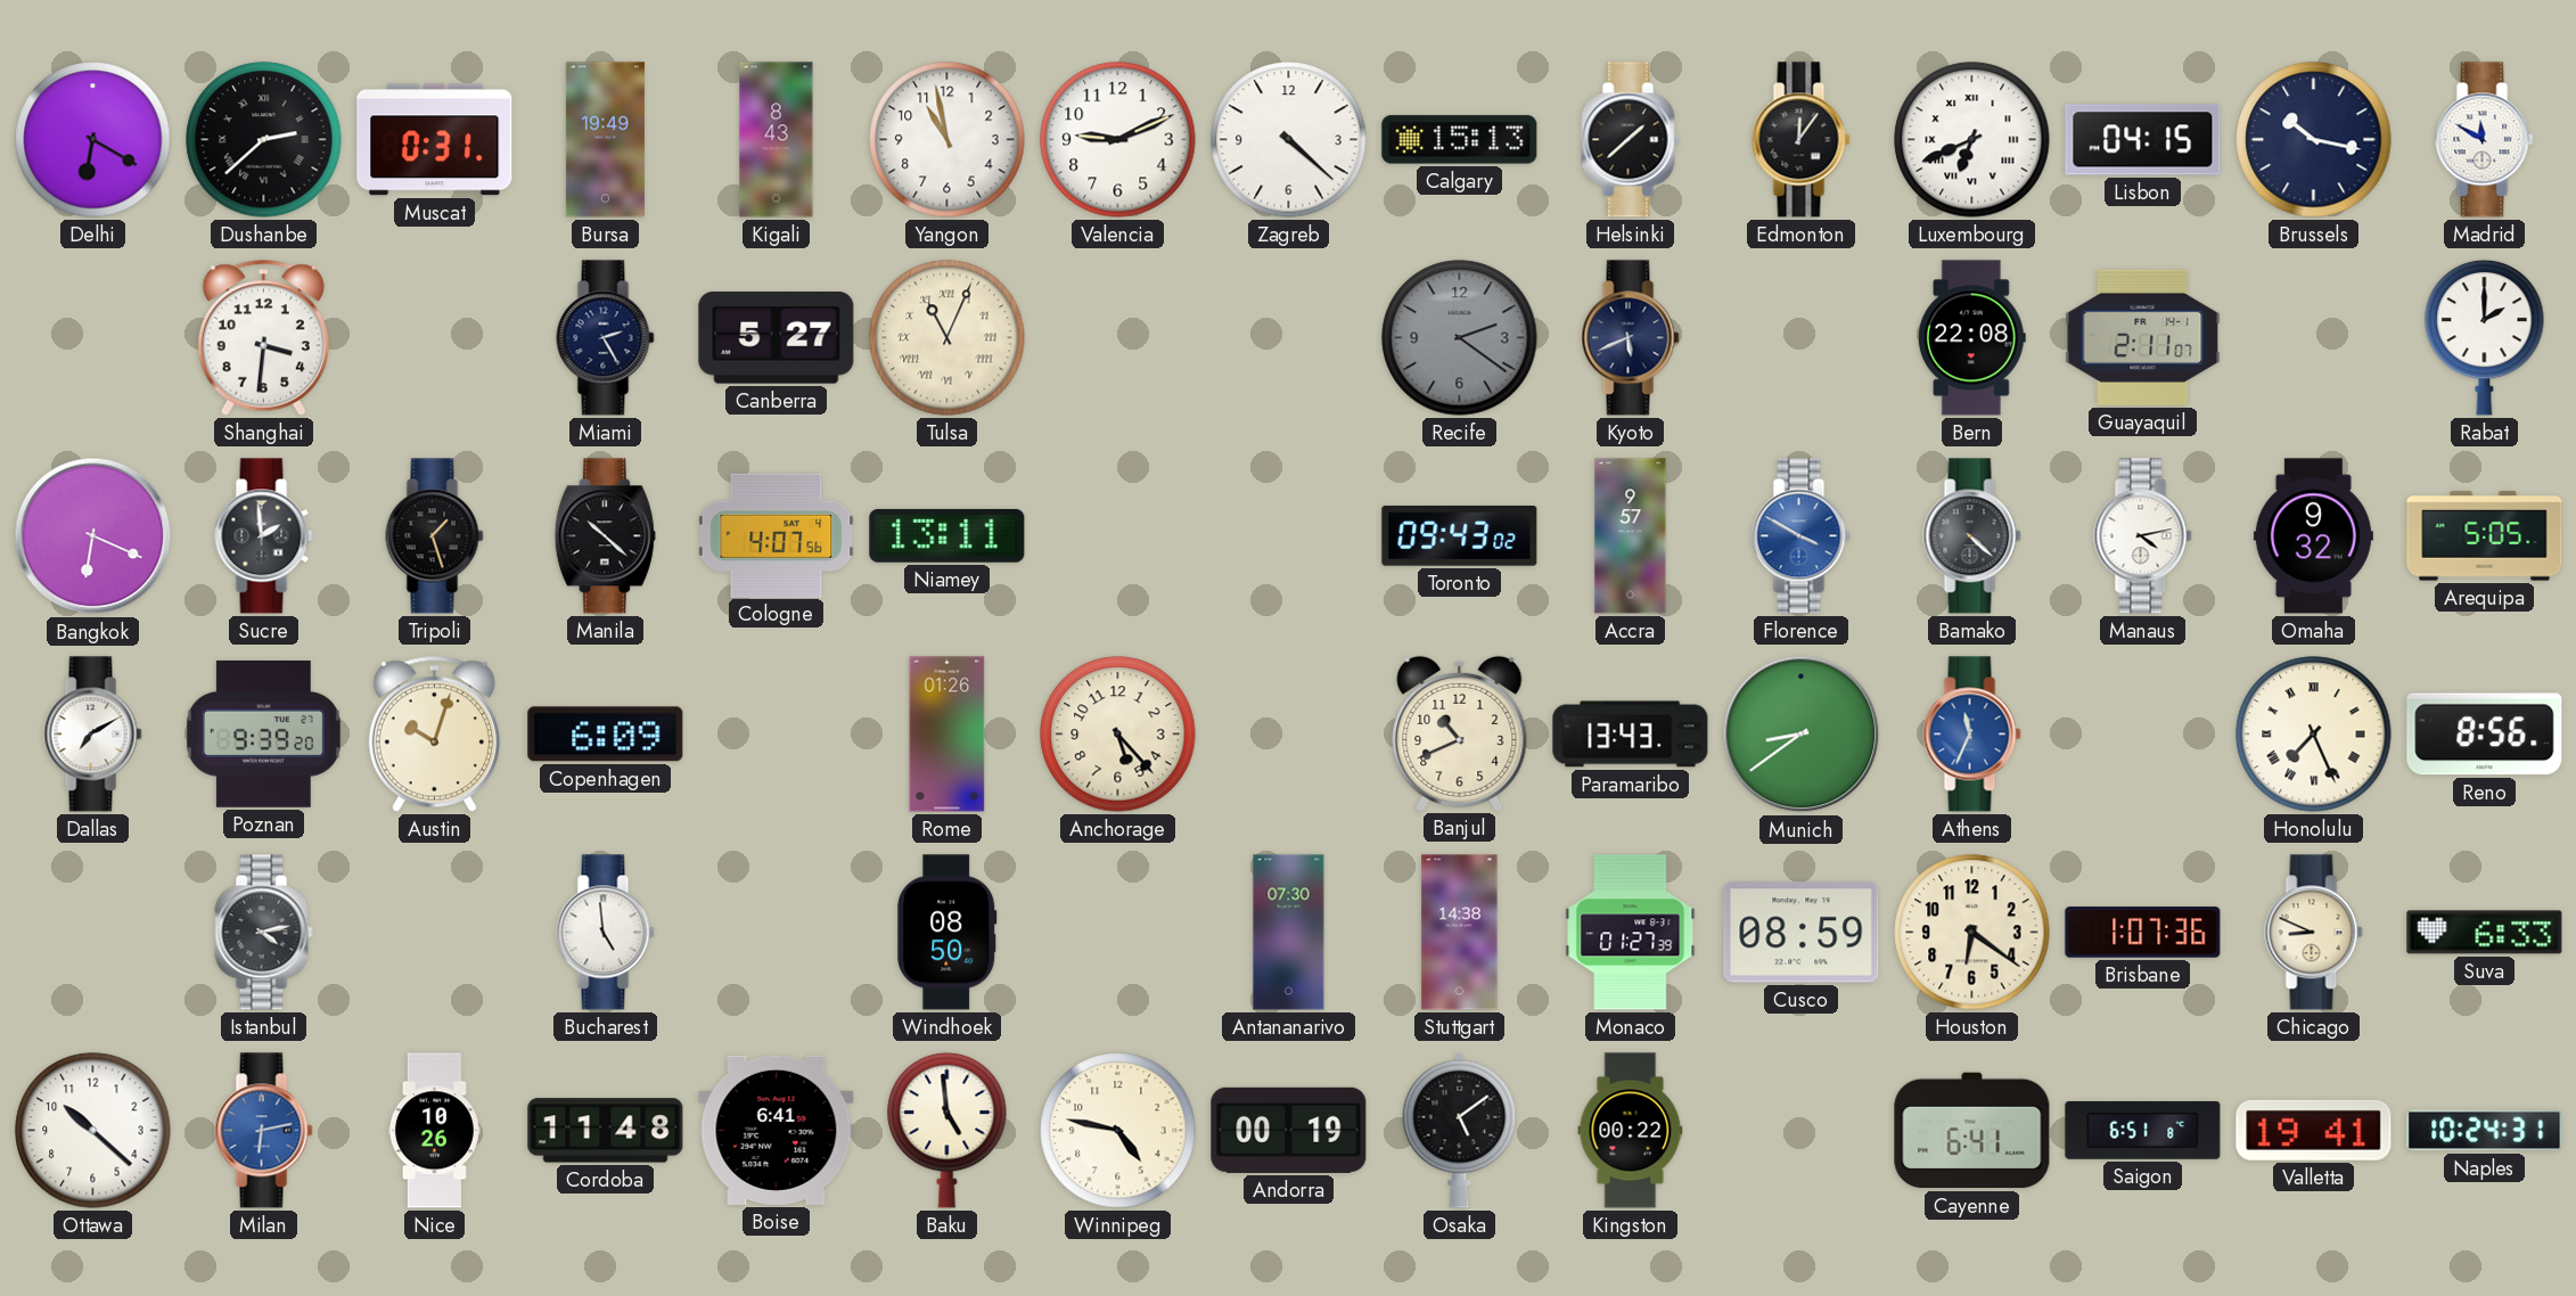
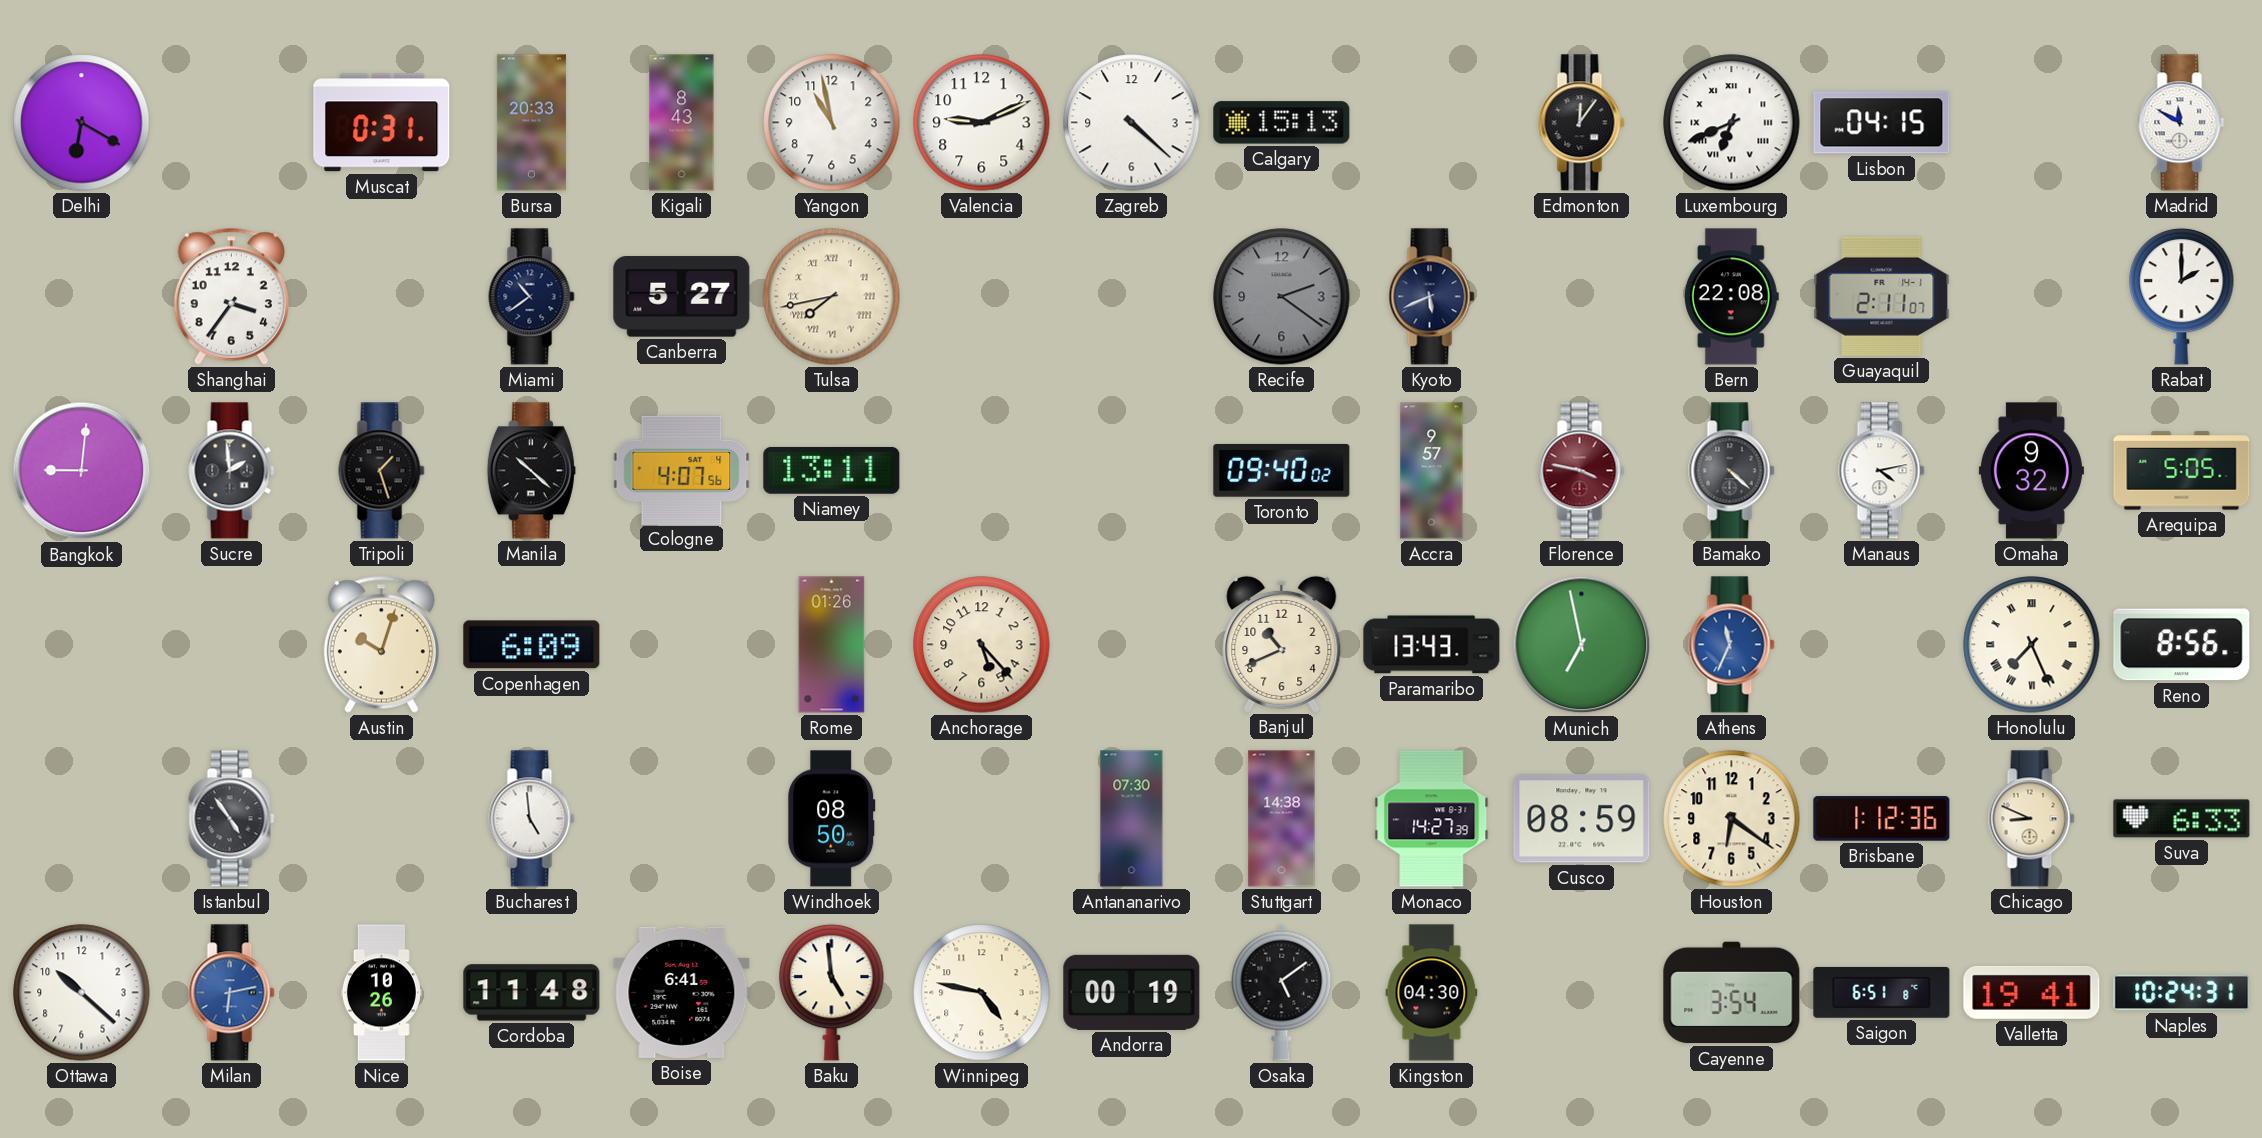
Dushanbe: 2:38 -> none (264, 140)
Bursa: 19:49 -> 20:33 (531, 123)
Helsinki: 1:38 -> none (1631, 140)
Brussels: 10:17 -> none (2314, 140)
Shanghai: 3:31 -> 3:36 (231, 296)
Miami: 2:25 -> 10:39 (532, 297)
Tulsa: 11:04 -> 7:43 (832, 297)
Bangkok: 6:19 -> 9:01 (82, 471)
Toronto: 09:43 -> 09:40 (1282, 470)
Florence: 3:50 -> 3:47 (1582, 471)
Florence dial: blue -> burgundy (1582, 471)
Dallas: 7:10 -> none (93, 735)
Poznan: 9:39 -> none (263, 733)
Munich: 8:39 -> 6:58 (1582, 645)
Istanbul: 4:13 -> 4:54 (232, 819)
Monaco: 01:27 -> 14:27 (1432, 819)
Brisbane: 1:07 -> 1:12 (1882, 819)
Kingston: 00:22 -> 04:30 (1432, 993)
Cayenne: 6:41 -> 3:54 (1732, 993)
